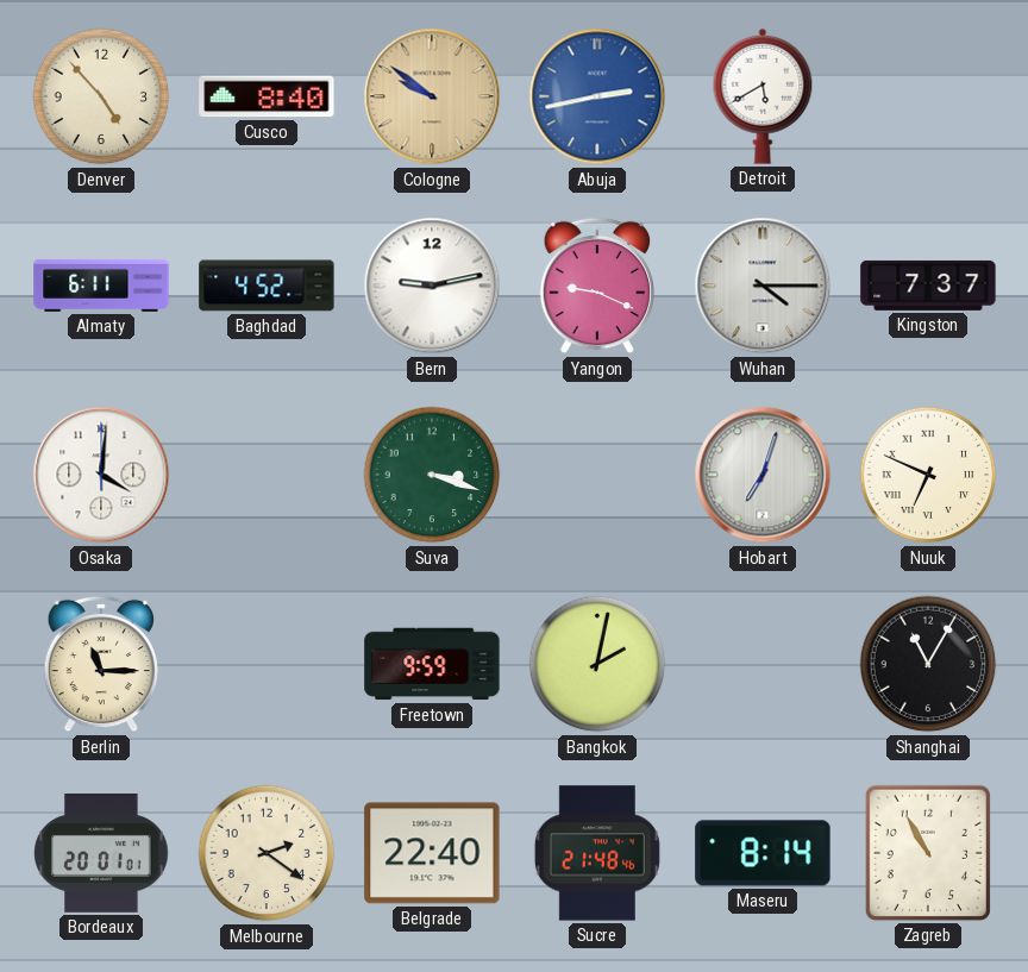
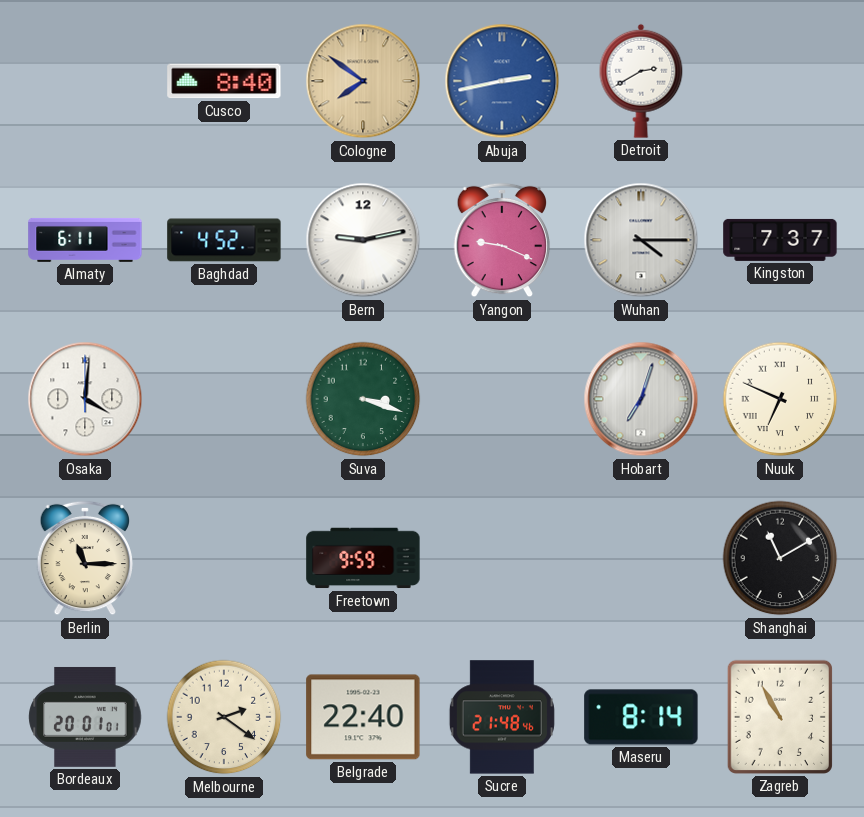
Denver: 4:53 -> none (101, 96)
Cologne: 9:51 -> 7:51 (363, 81)
Detroit: 5:40 -> 2:40 (641, 81)
Bangkok: 2:02 -> none (597, 664)
Shanghai: 11:05 -> 11:10 (780, 558)
